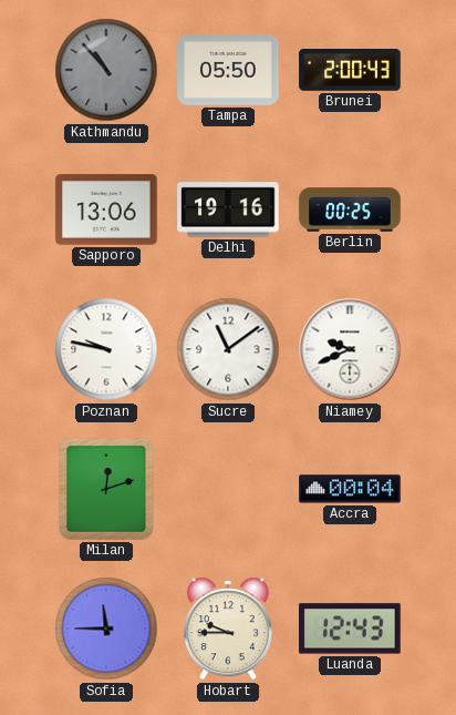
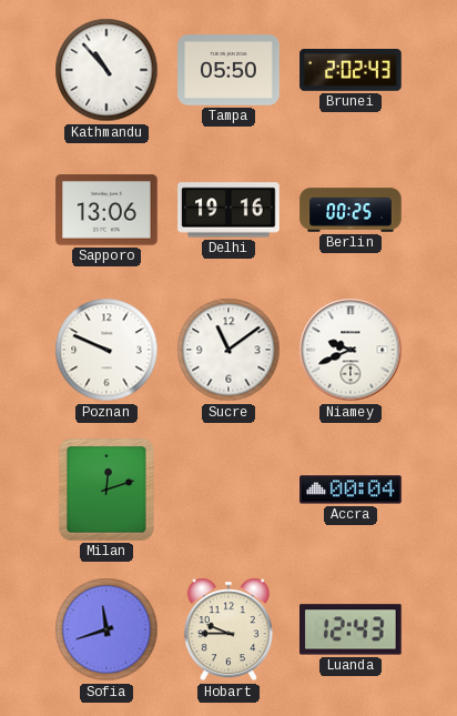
Kathmandu dial: grey -> white (106, 70)
Brunei: 2:00 -> 2:02 (351, 71)
Poznan: 9:47 -> 9:49 (106, 350)
Sofia: 11:45 -> 11:42 (106, 629)
